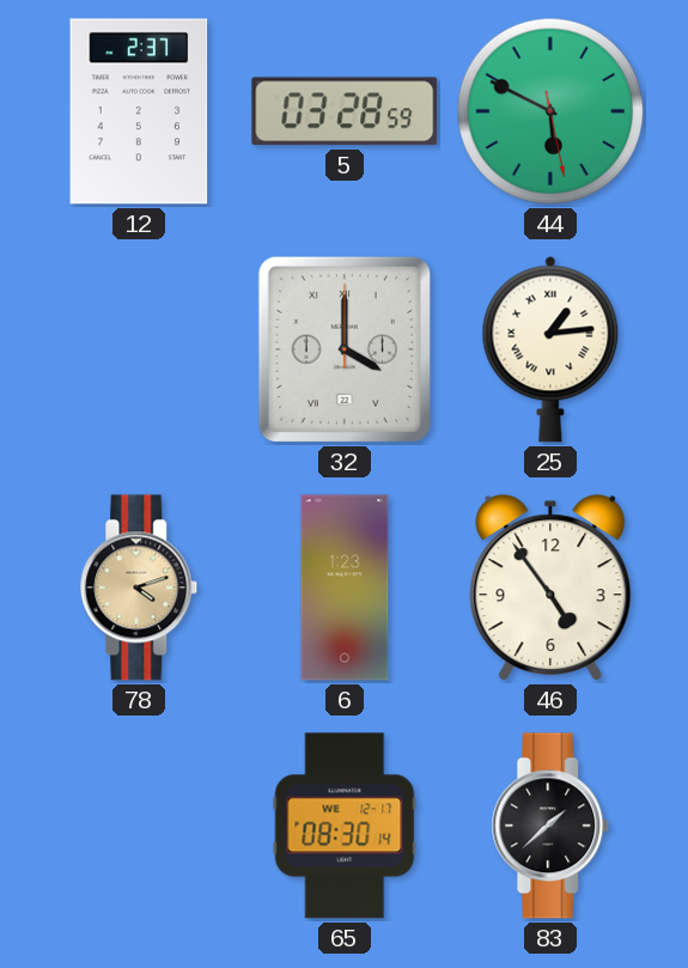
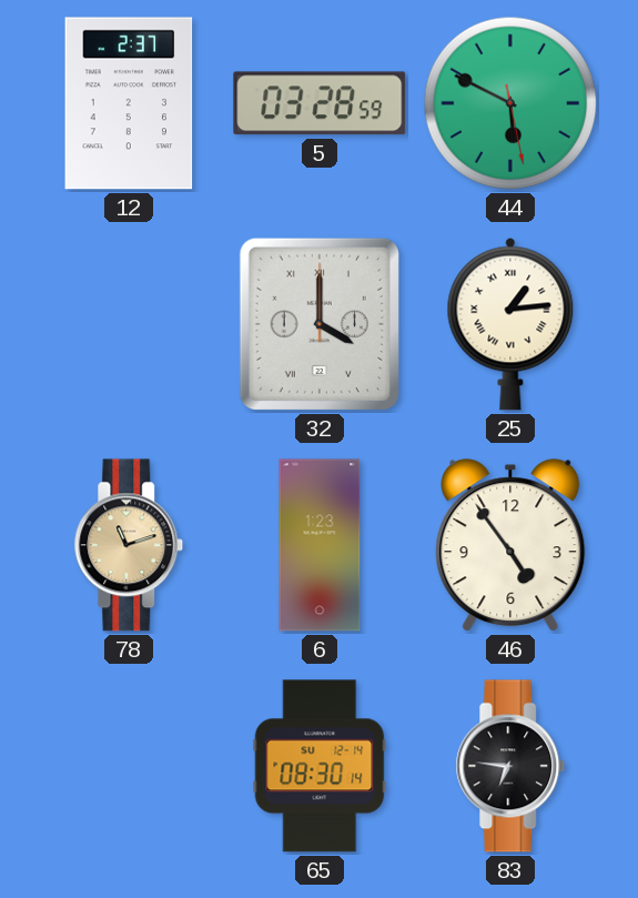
78: 4:12 -> 11:12 (129, 545)
65 date: WE 12-17 -> SU 12-14 (320, 766)
83: 1:38 -> 6:46 (510, 766)
